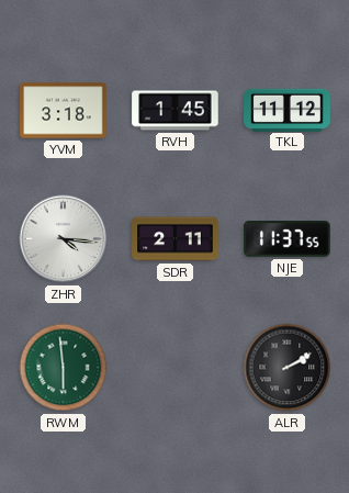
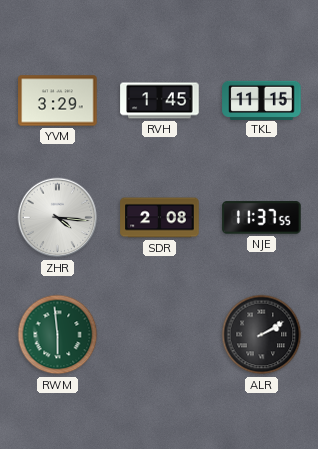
YVM: 3:18 -> 3:29 (58, 101)
TKL: 11:12 -> 11:15 (262, 100)
SDR: 2:11 -> 2:08 (160, 218)
